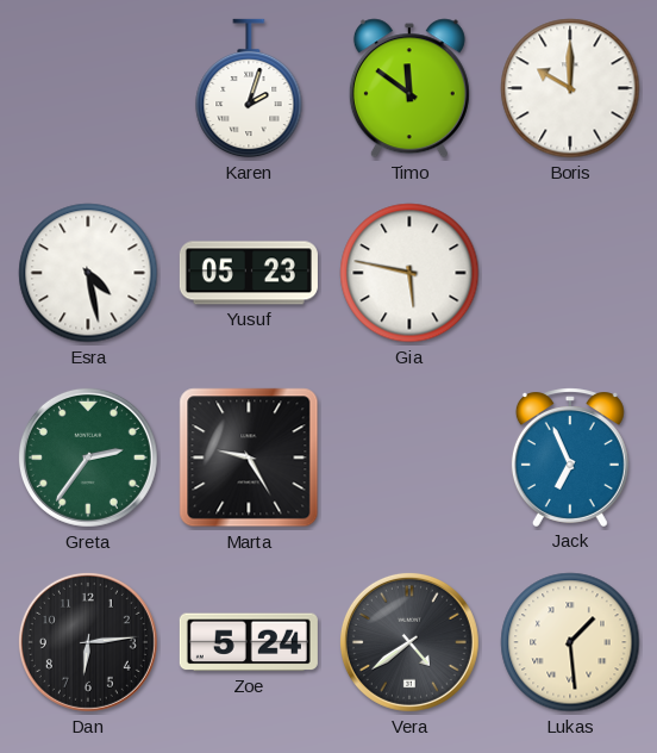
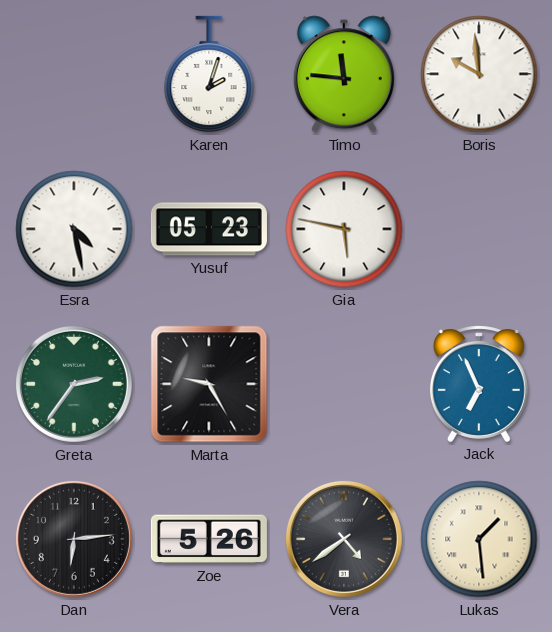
Timo: 11:51 -> 11:46 (344, 74)
Boris: 10:00 -> 9:59 (479, 74)
Zoe: 5:24 -> 5:26 (209, 539)
